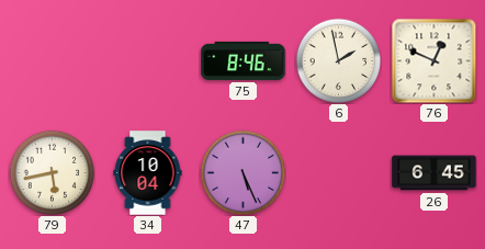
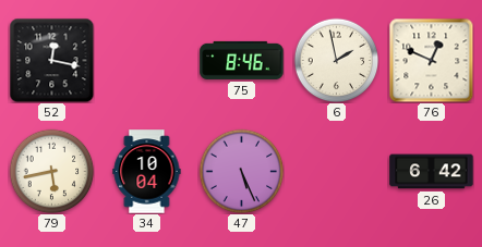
52: none -> 12:17 (51, 60)
26: 6:45 -> 6:42 (432, 172)
